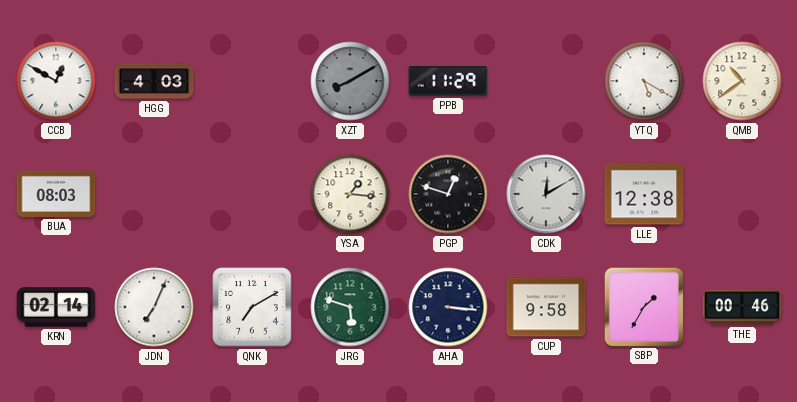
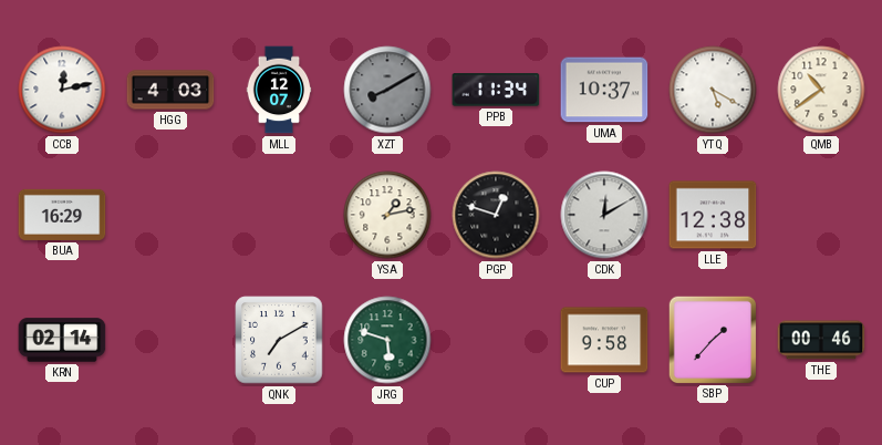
CCB: 12:50 -> 12:13 (62, 90)
MLL: none -> 12:07 (279, 90)
PPB: 11:29 -> 11:34 (496, 90)
UMA: none -> 10:37 (604, 90)
BUA: 08:03 -> 16:29 (62, 215)
YSA: 1:16 -> 1:13 (387, 215)
JDN: 7:04 -> none (154, 307)
AHA: 3:16 -> none (448, 307)
SBP: 1:35 -> 1:37 (712, 339)
